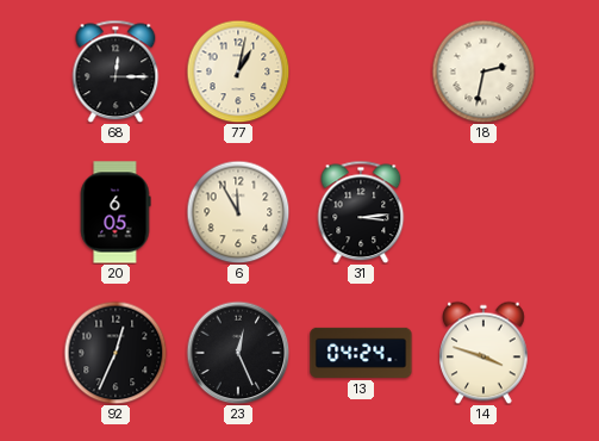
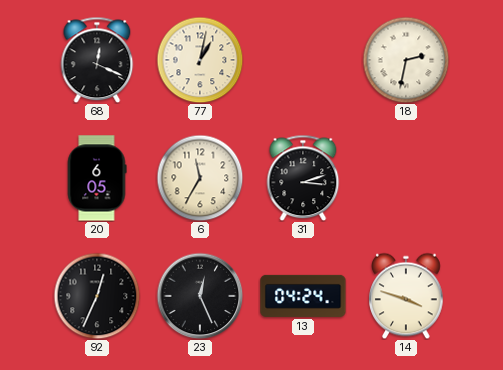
68: 12:15 -> 12:19 (97, 60)
6: 11:55 -> 11:35 (200, 178)
31: 3:14 -> 3:12 (303, 178)
